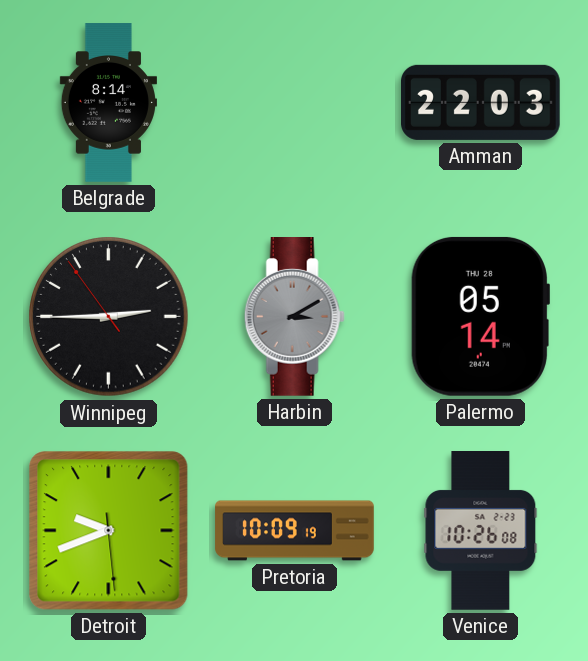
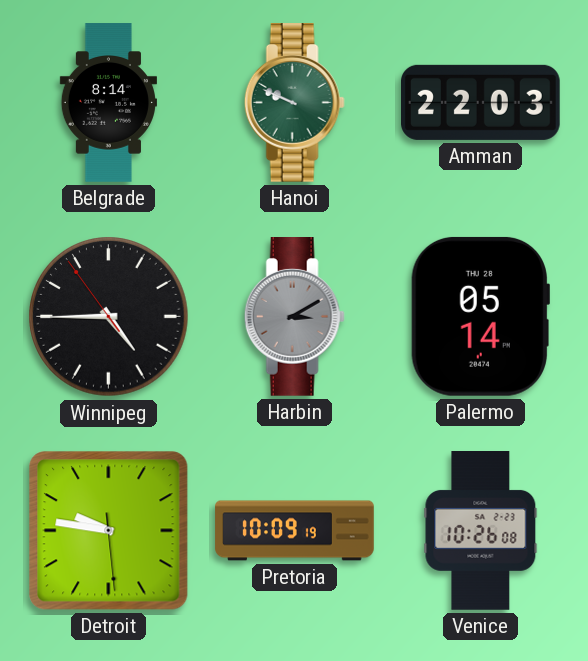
Hanoi: none -> 9:49 (294, 103)
Winnipeg: 2:44 -> 4:44 (109, 317)
Detroit: 9:41 -> 9:46 (109, 531)
